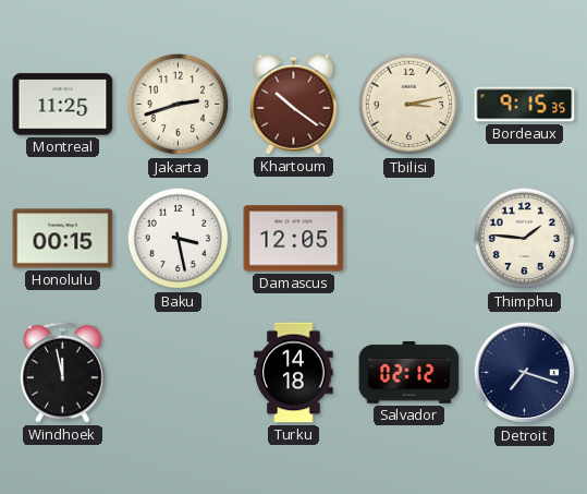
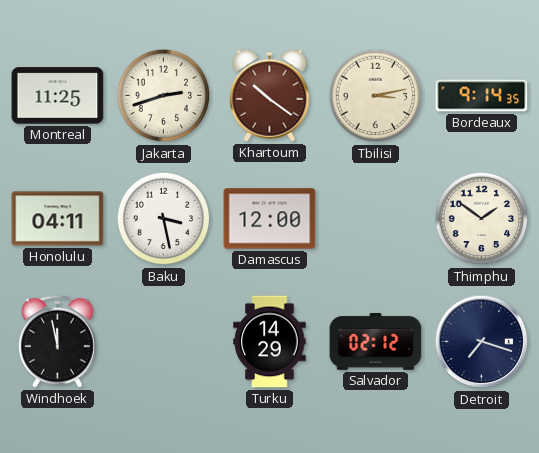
Bordeaux: 9:15 -> 9:14 (482, 96)
Honolulu: 00:15 -> 04:11 (58, 219)
Damascus: 12:05 -> 12:00 (270, 219)
Thimphu: 1:46 -> 1:51 (482, 219)
Turku: 14:18 -> 14:29 (270, 342)
